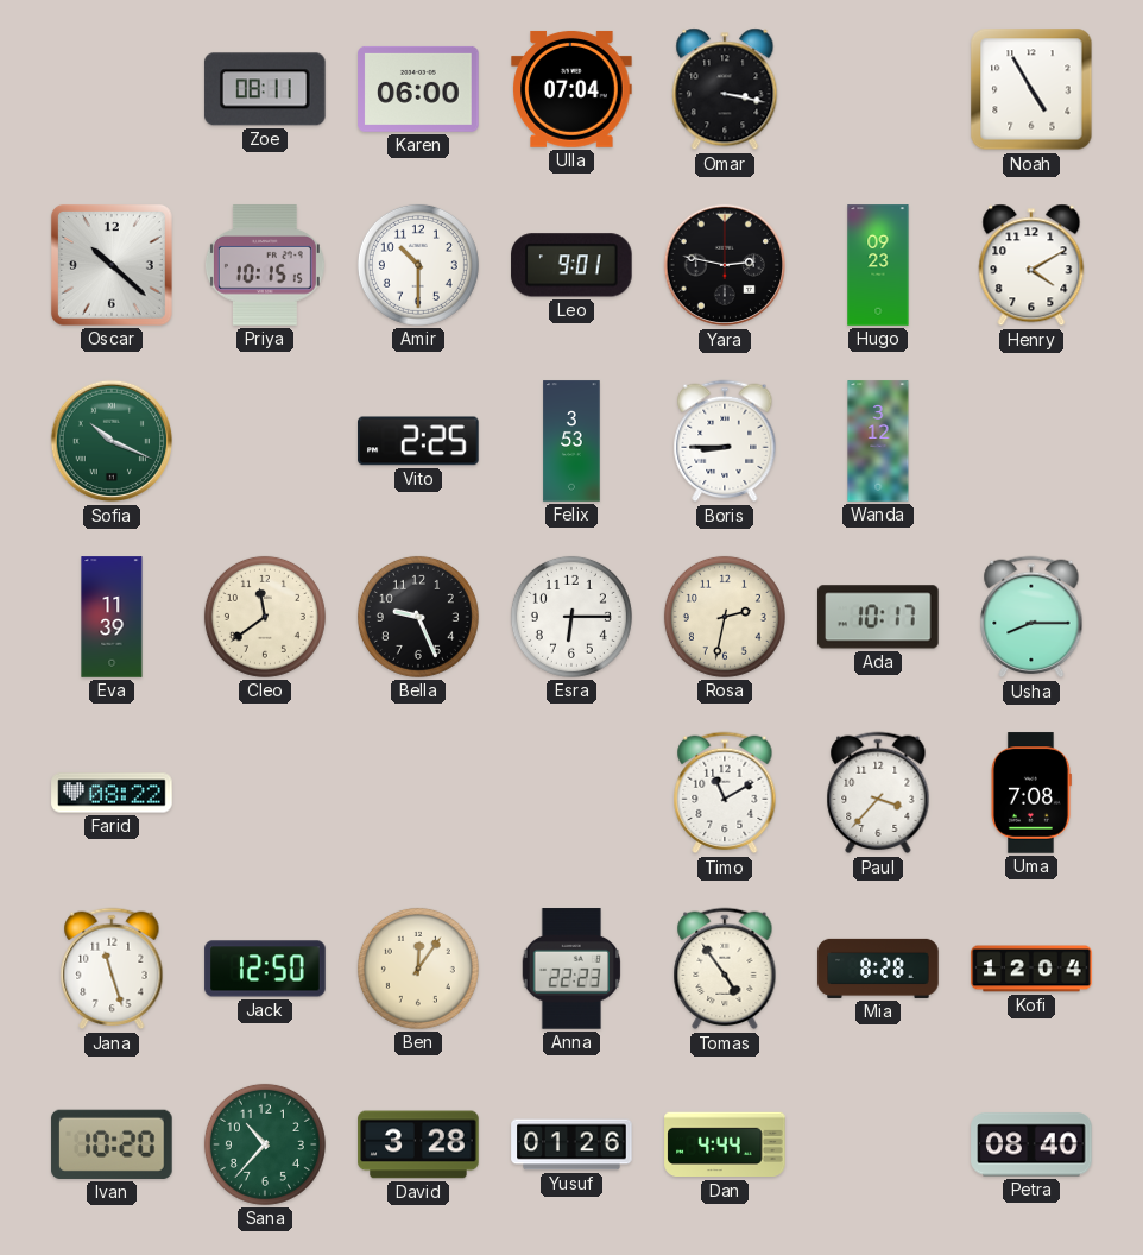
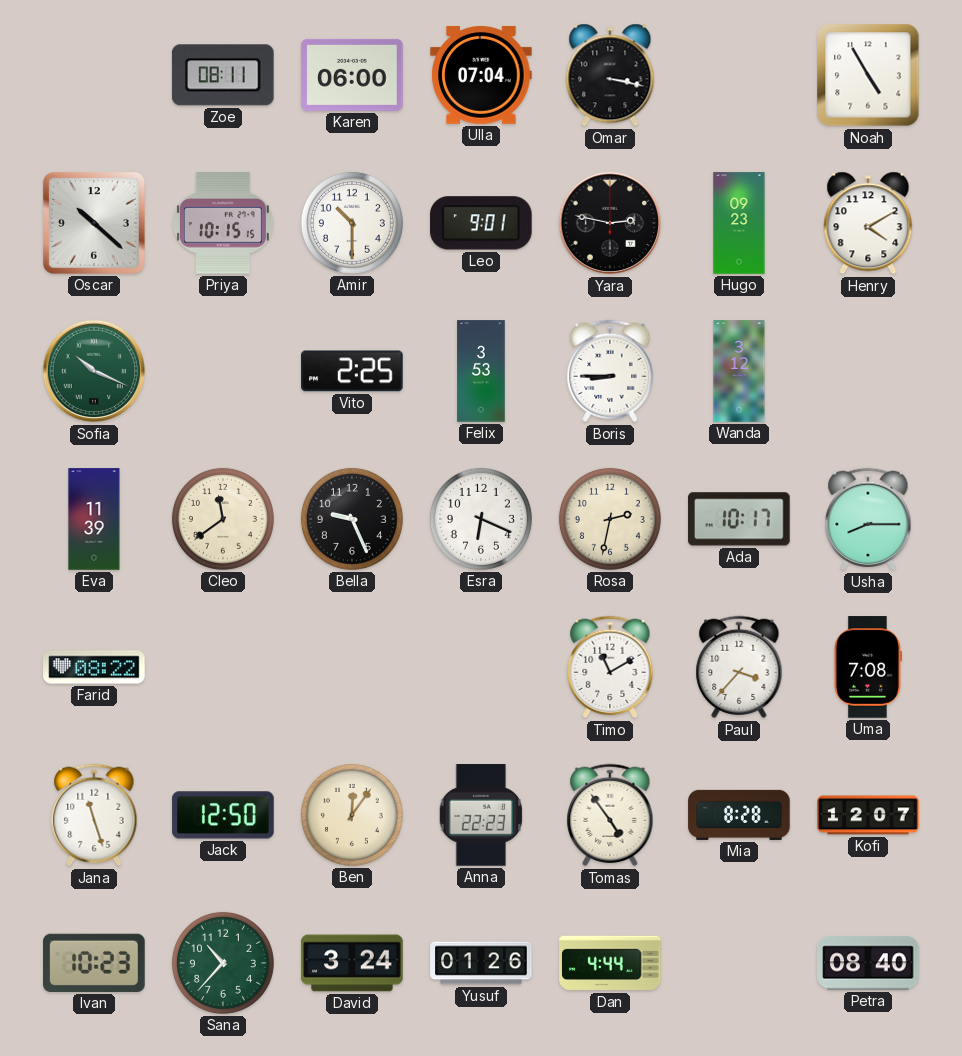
Esra: 6:15 -> 6:19 (481, 519)
Kofi: 12:04 -> 12:07 (868, 815)
Ivan: 10:20 -> 10:23 (94, 963)
David: 3:28 -> 3:24 (352, 963)
